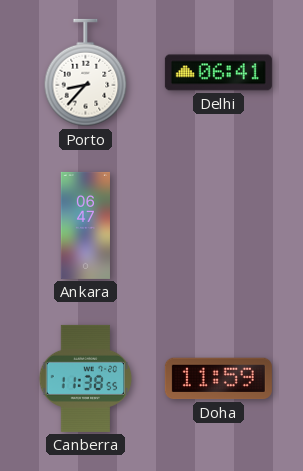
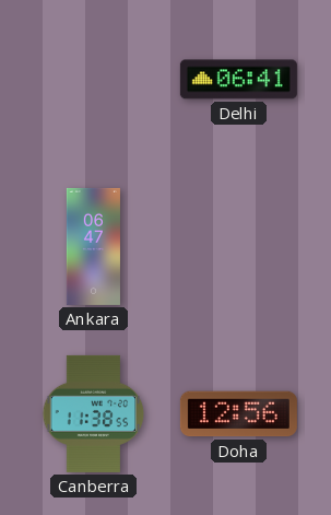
Porto: 8:37 -> none (86, 73)
Doha: 11:59 -> 12:56 (238, 414)
